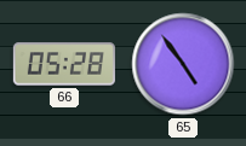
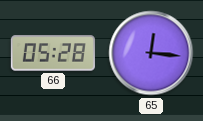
65: 4:54 -> 12:16 (151, 53)
